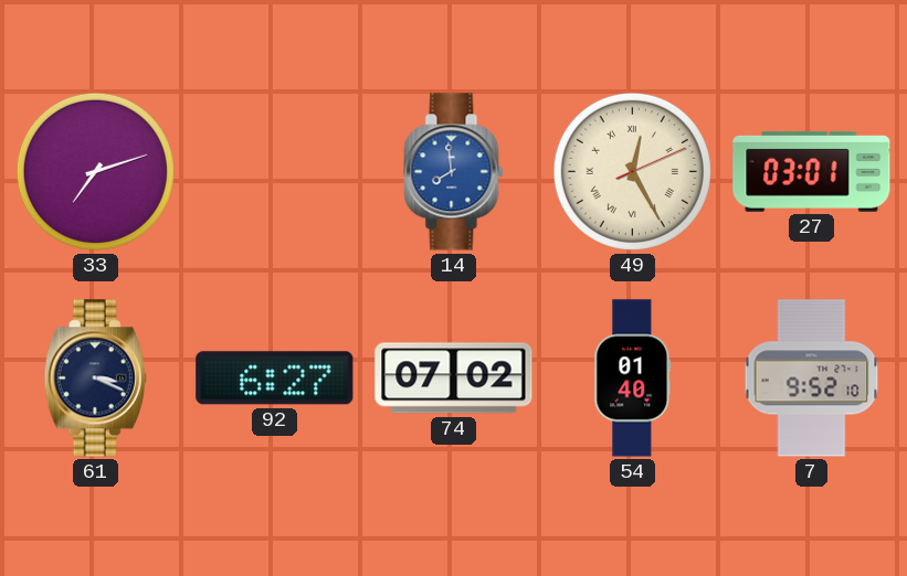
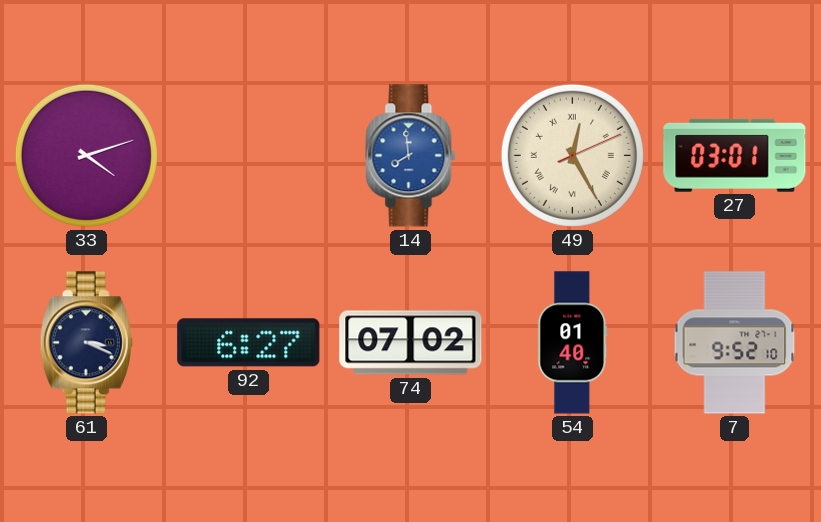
33: 7:12 -> 4:12 (86, 155)
